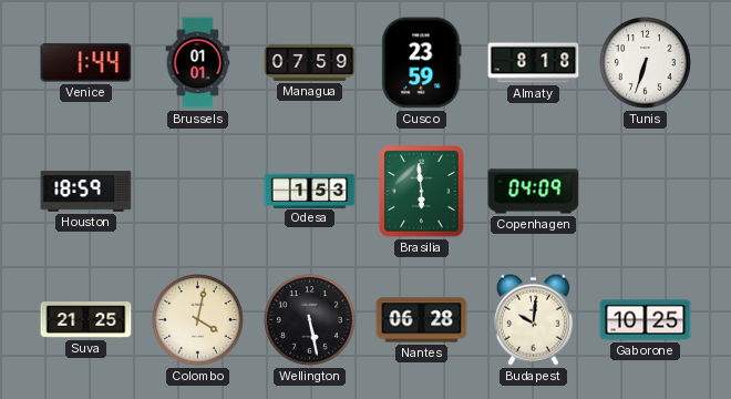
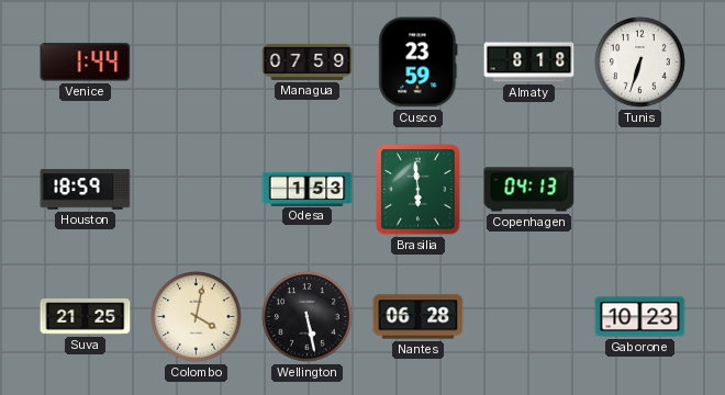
Brussels: 01:01 -> none (198, 63)
Copenhagen: 04:09 -> 04:13 (529, 190)
Budapest: 10:01 -> none (533, 319)
Gaborone: 10:25 -> 10:23 (640, 317)
